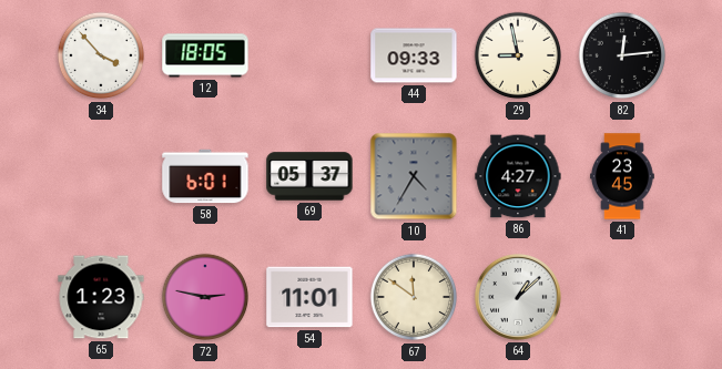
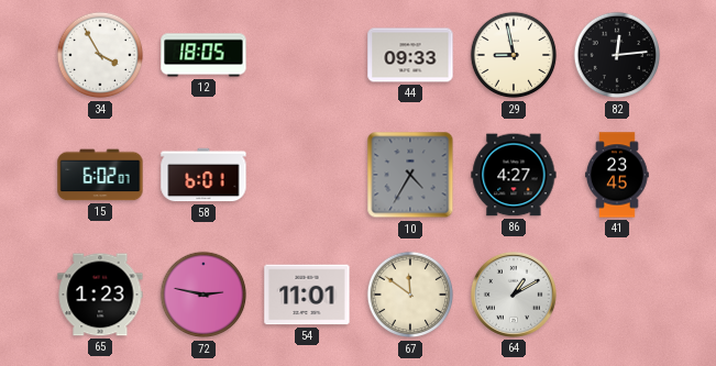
34: 3:53 -> 3:55 (100, 55)
15: none -> 6:02 (100, 175)
69: 05:37 -> none (309, 176)
64: 1:08 -> 1:10 (514, 295)
